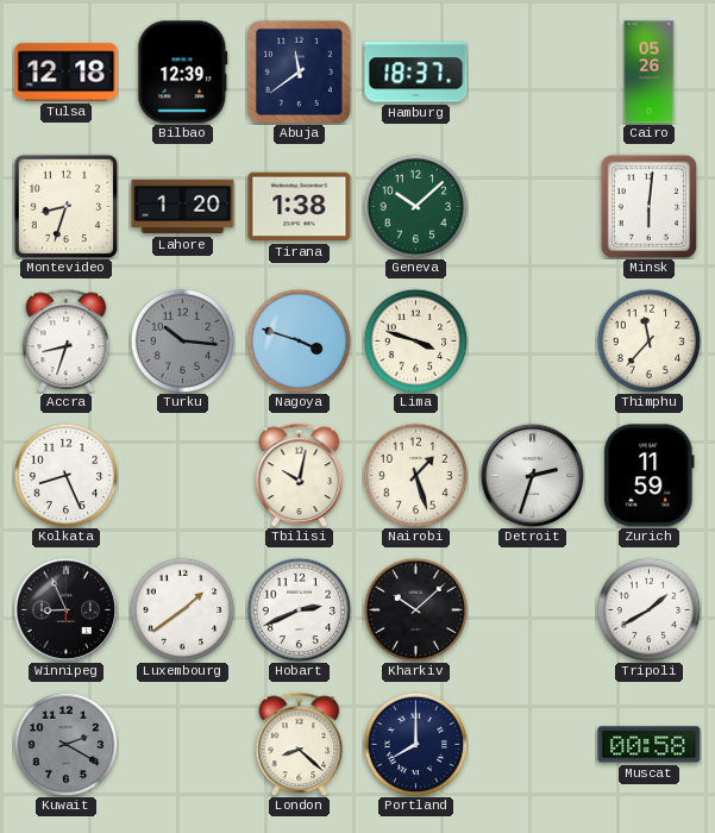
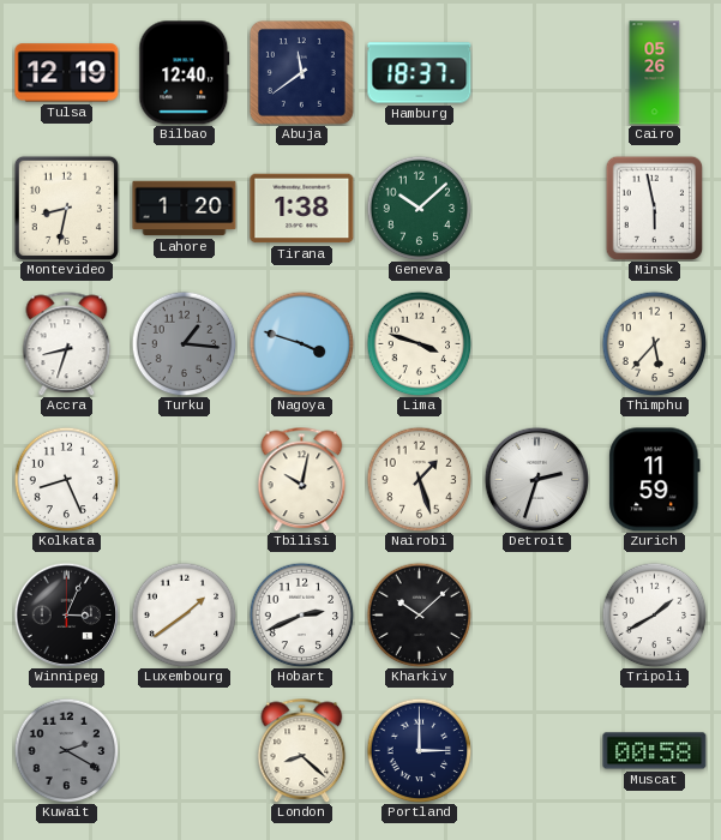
Tulsa: 12:18 -> 12:19 (67, 73)
Bilbao: 12:39 -> 12:40 (185, 73)
Montevideo: 8:33 -> 8:32 (66, 208)
Minsk: 6:01 -> 5:58 (655, 208)
Turku: 10:16 -> 1:16 (184, 343)
Thimphu: 11:37 -> 5:37 (654, 343)
Winnipeg: 8:56 -> 3:04 (66, 614)
Portland: 8:00 -> 3:00 (419, 750)
